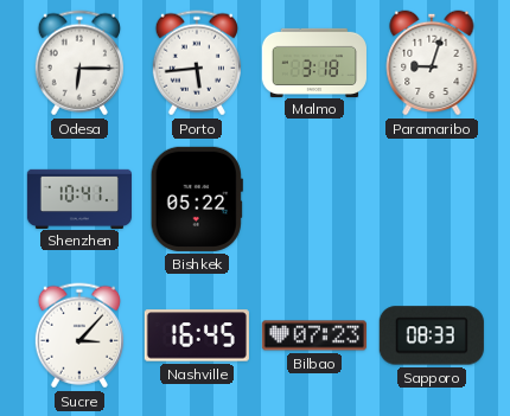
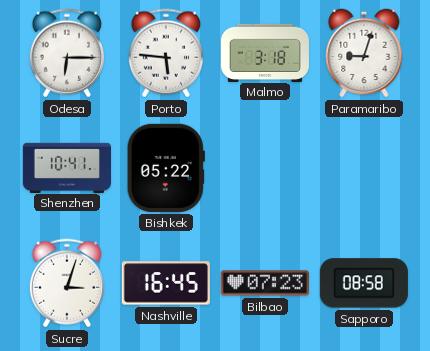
Porto: 5:44 -> 5:46 (166, 53)
Sucre: 3:07 -> 3:03 (67, 283)
Sapporo: 08:33 -> 08:58 (364, 283)
